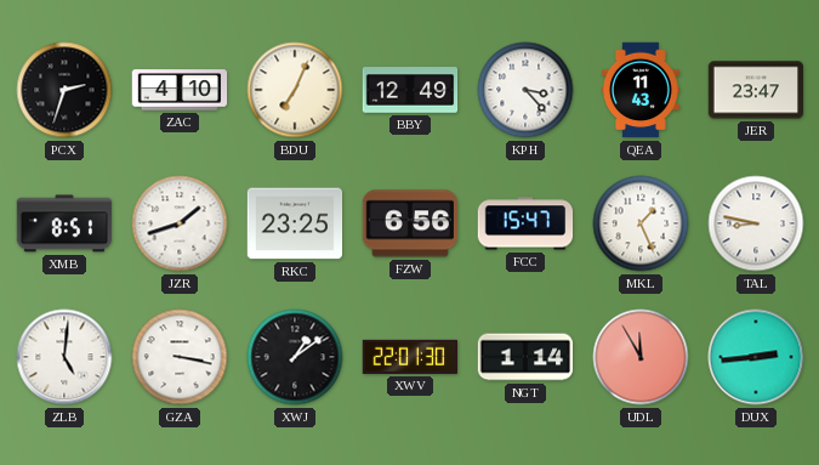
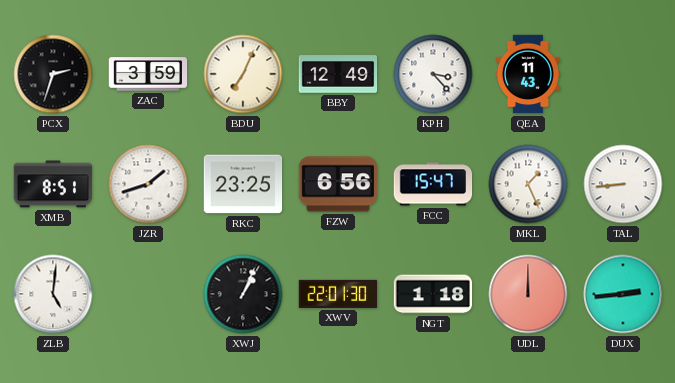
ZAC: 4:10 -> 3:59 (148, 74)
JER: 23:47 -> none (756, 90)
TAL: 8:47 -> 8:44 (623, 184)
GZA: 3:17 -> none (180, 357)
XWJ: 1:09 -> 1:04 (243, 294)
NGT: 1:14 -> 1:18 (433, 294)
UDL: 11:55 -> 12:00 (528, 294)
